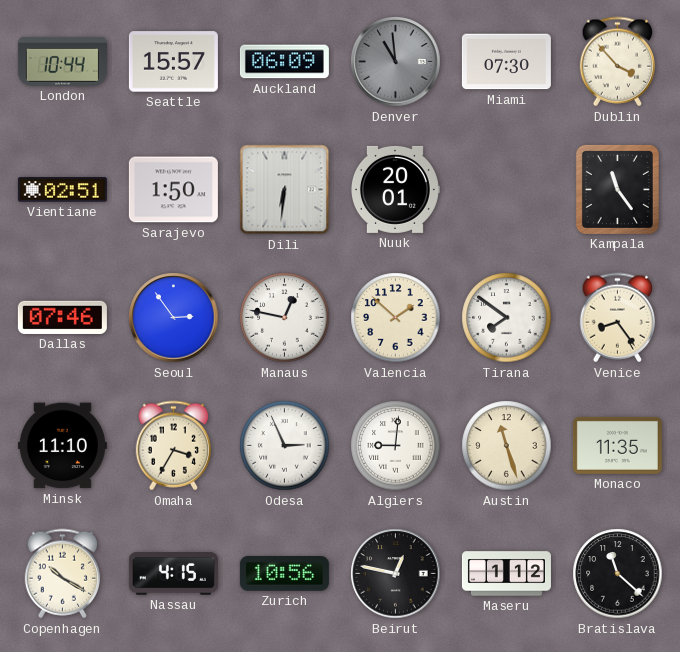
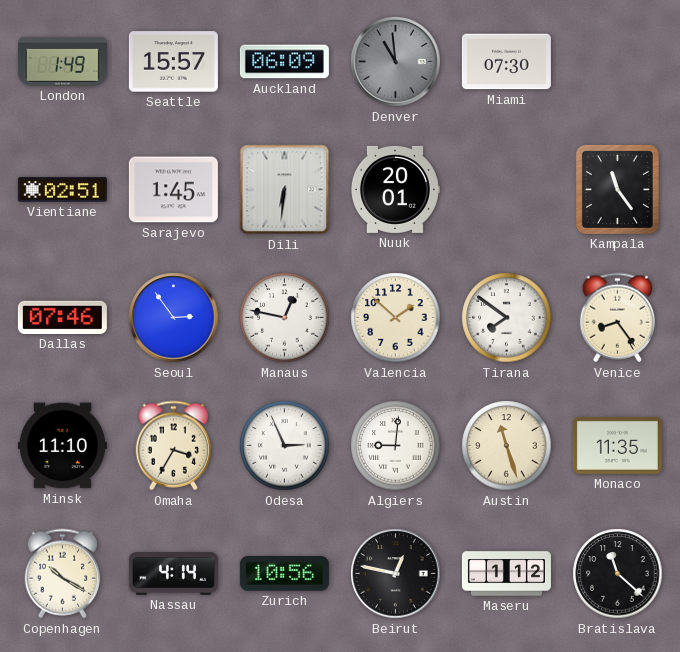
London: 10:44 -> 1:49 (62, 61)
Dublin: 3:53 -> none (617, 62)
Sarajevo: 1:50 -> 1:45 (173, 190)
Nassau: 4:15 -> 4:14 (173, 574)
